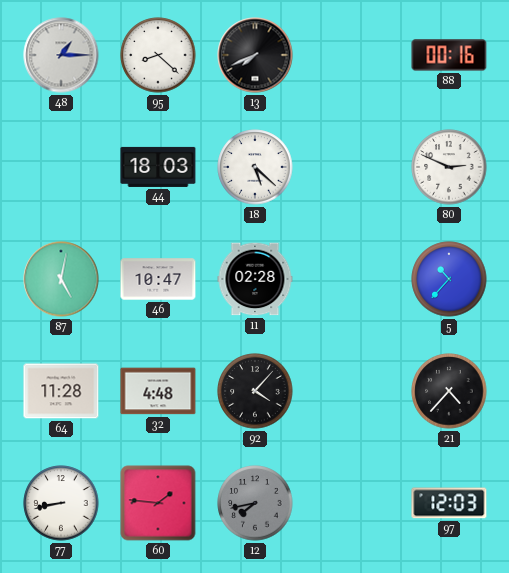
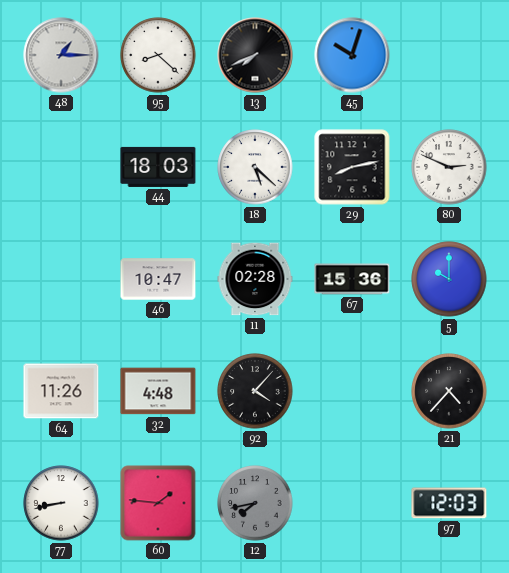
45: none -> 10:03 (352, 55)
88: 00:16 -> none (449, 55)
29: none -> 8:13 (352, 167)
87: 5:02 -> none (61, 279)
67: none -> 15:36 (352, 279)
5: 10:37 -> 10:00 (449, 279)
64: 11:28 -> 11:26 (61, 391)
